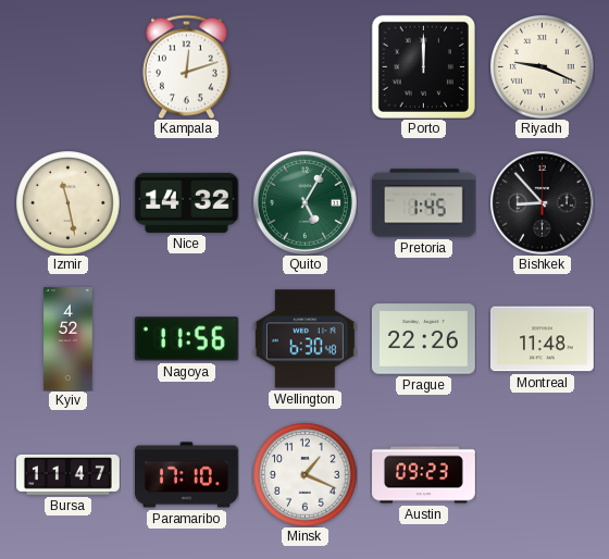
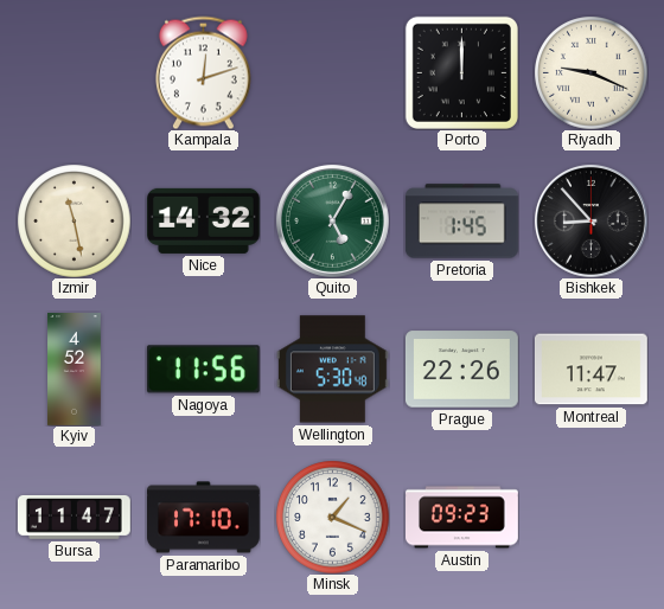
Wellington: 6:30 -> 5:30 (332, 370)
Montreal: 11:48 -> 11:47 (590, 370)
